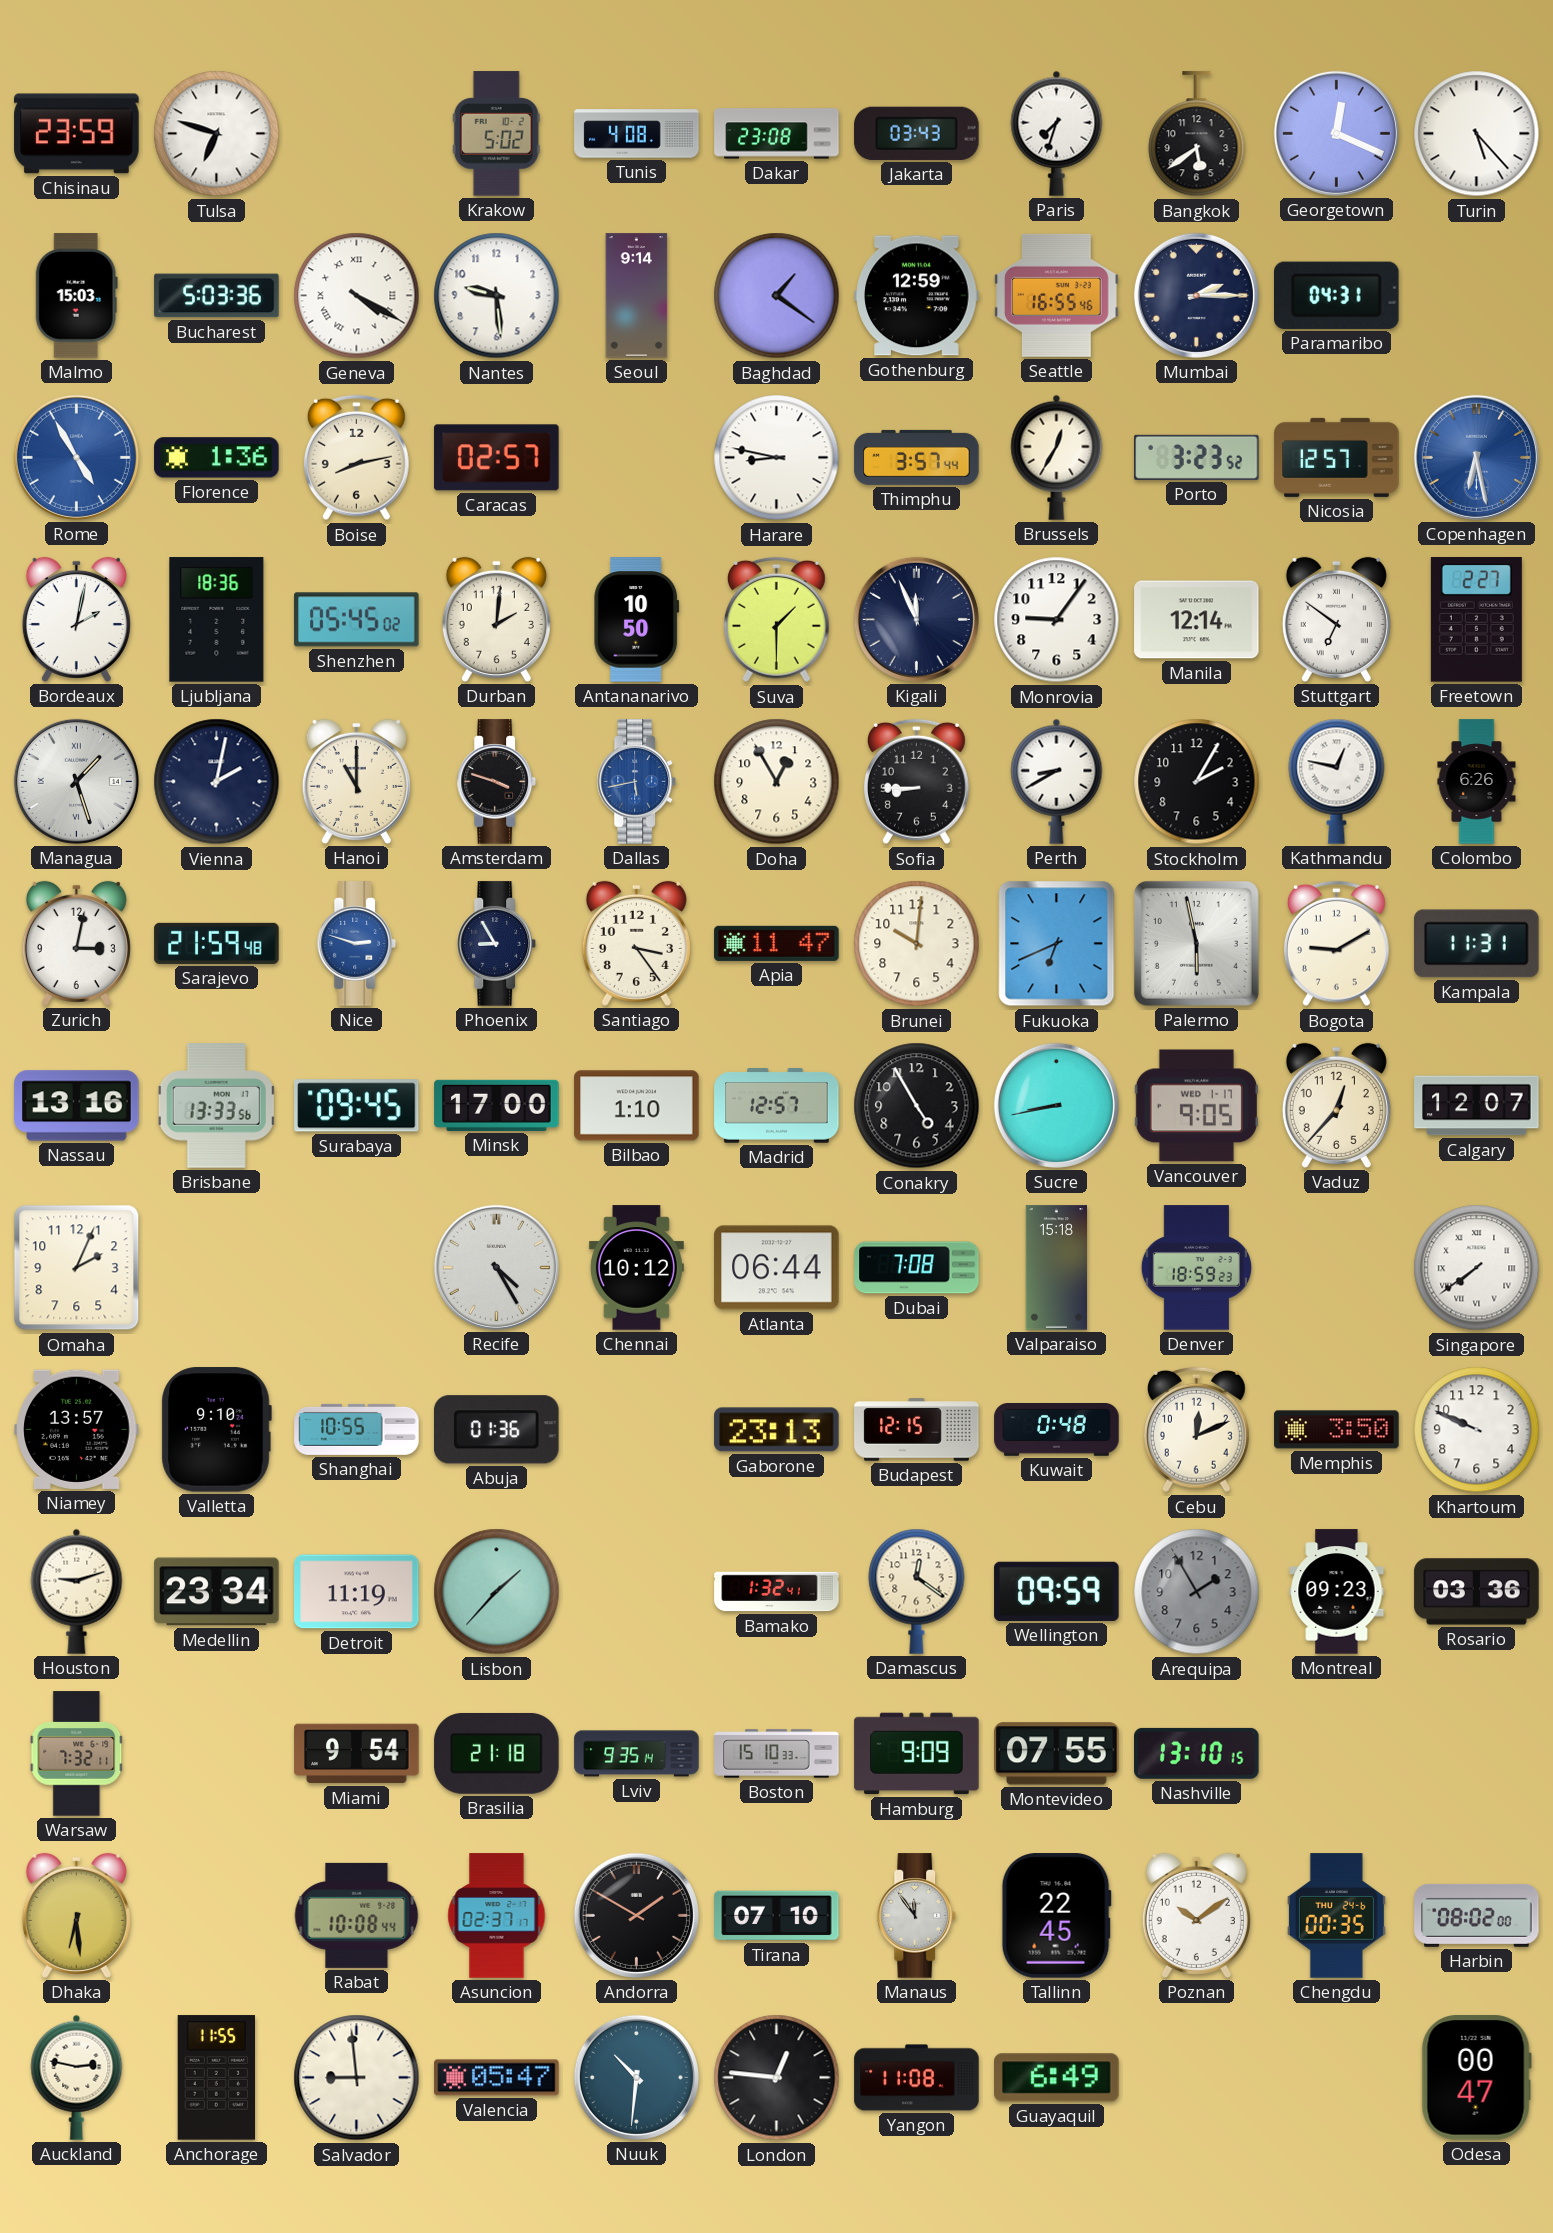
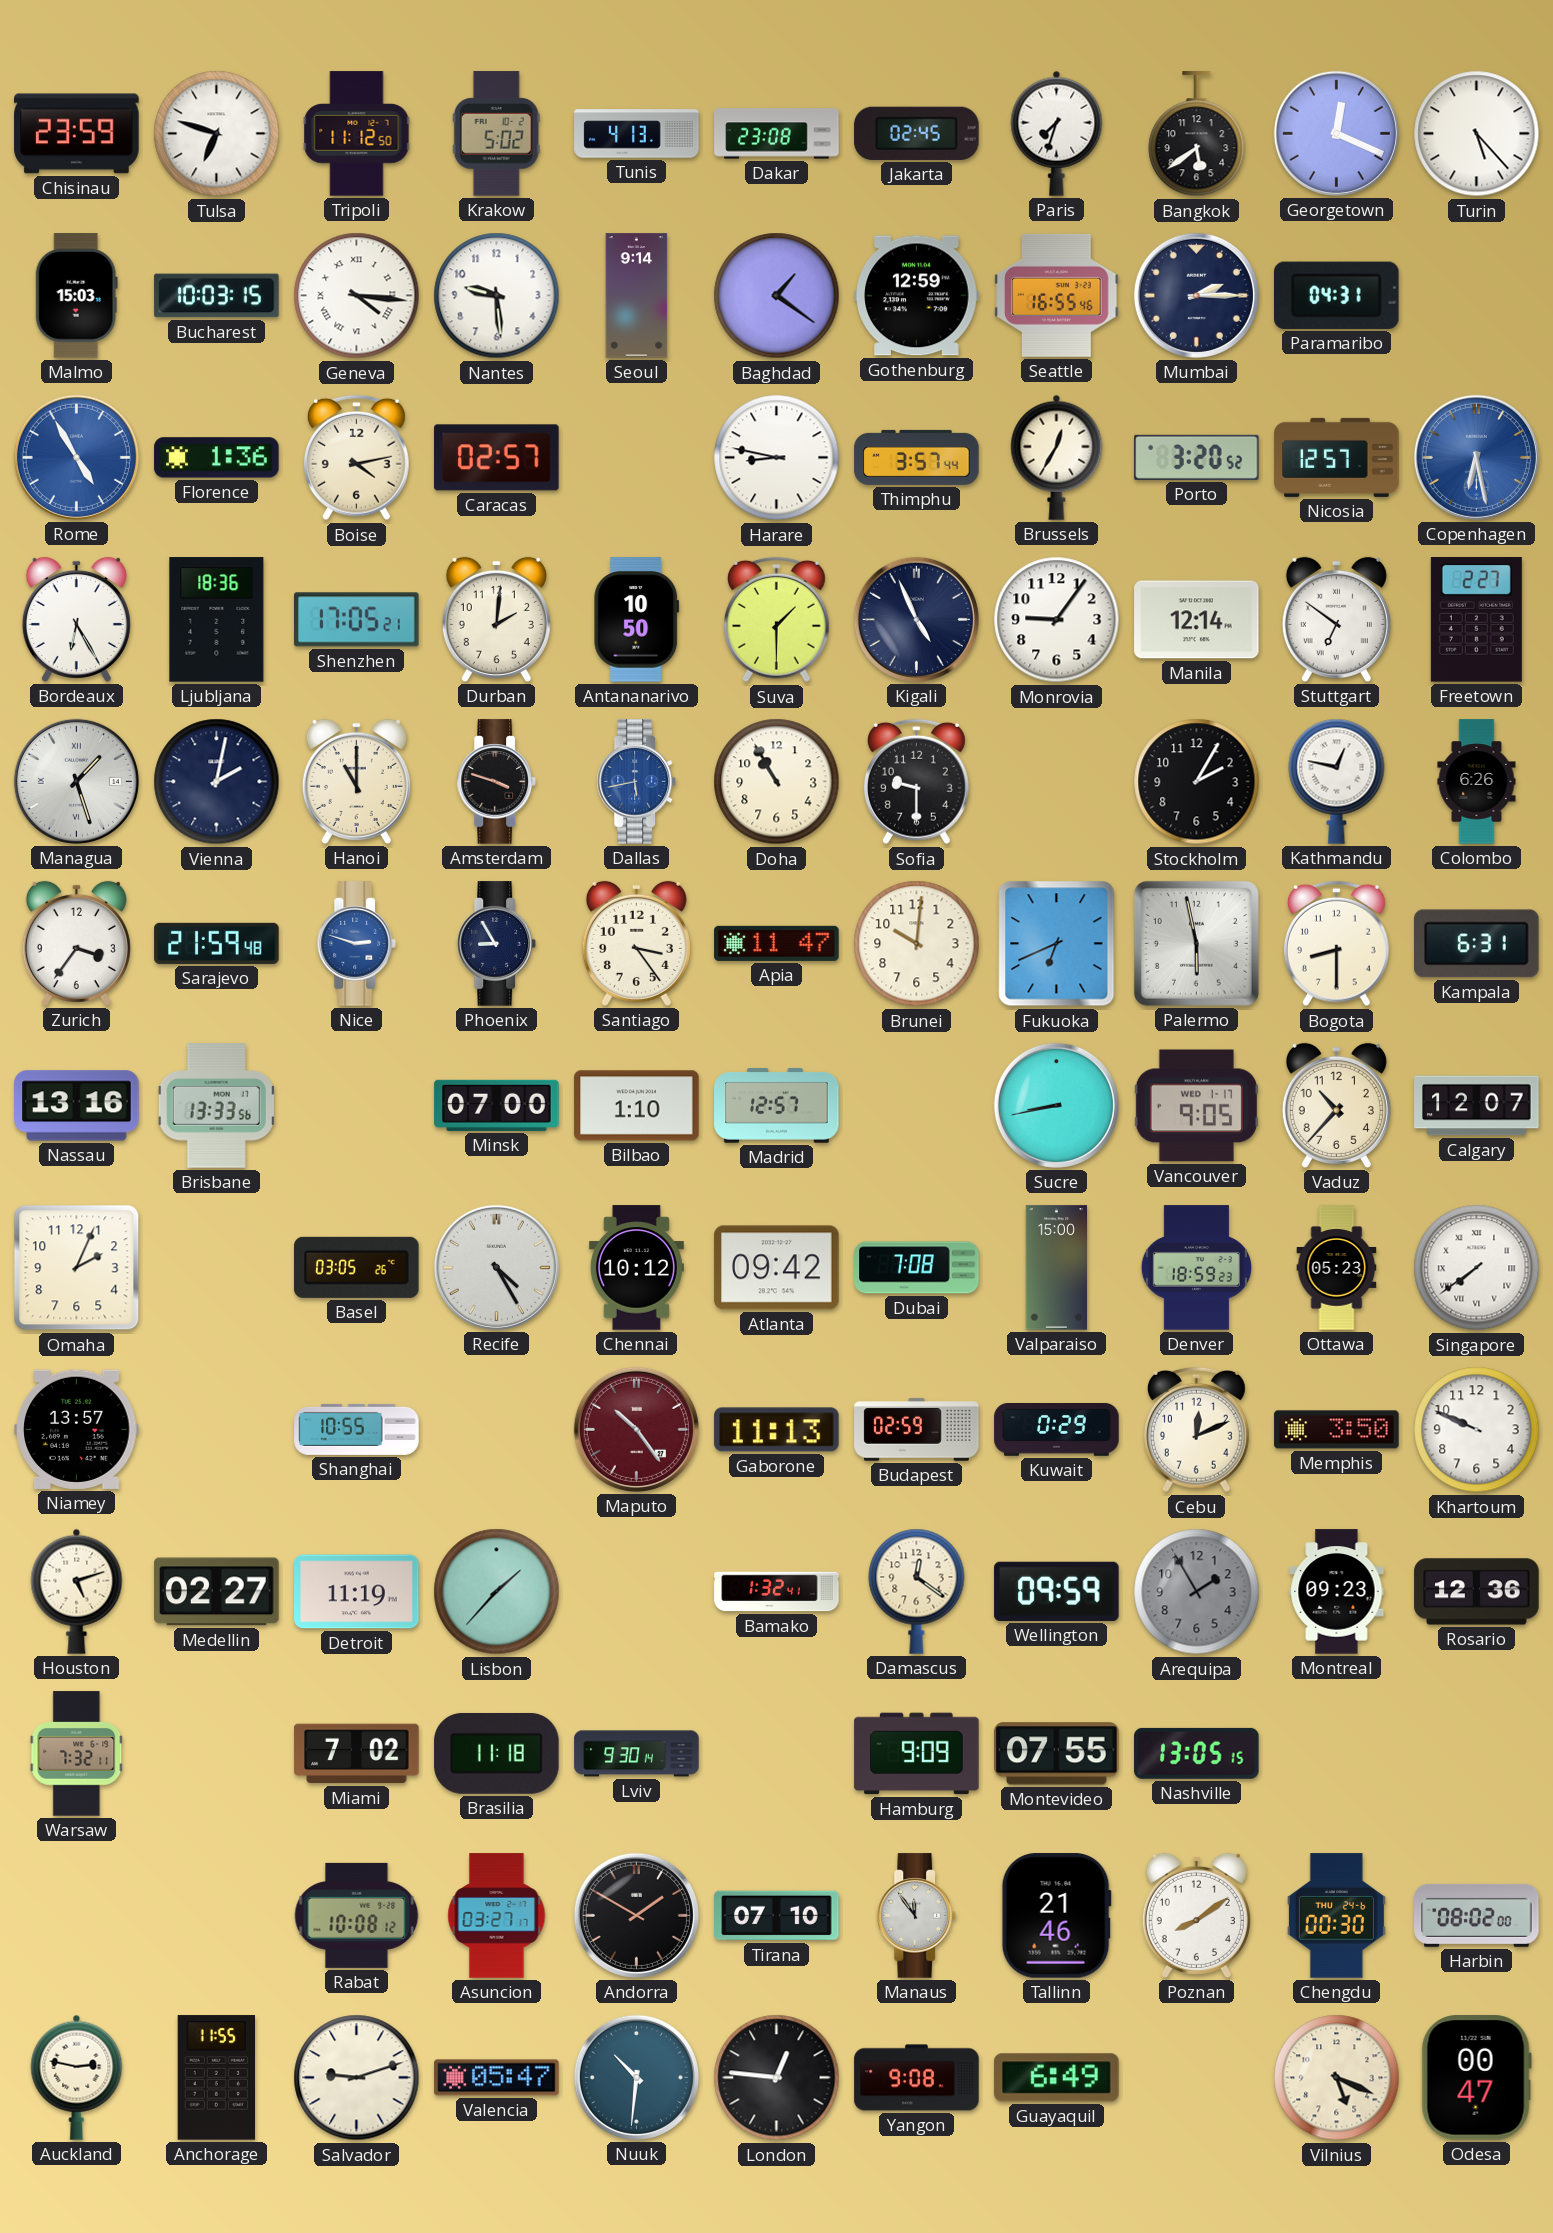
Tripoli: none -> 11:12 (357, 134)
Tunis: 4:08 -> 4:13 (637, 134)
Jakarta: 03:43 -> 02:45 (917, 133)
Bucharest: 5:03 -> 10:03 (217, 296)
Geneva: 4:20 -> 4:16 (357, 296)
Boise: 8:13 -> 4:13 (356, 458)
Porto: 3:23 -> 3:20 (1197, 457)
Bordeaux: 2:02 -> 6:25 (76, 619)
Shenzhen: 05:45 -> 17:05 (357, 620)
Kigali: 11:56 -> 4:56 (916, 619)
Doha: 12:55 -> 10:55 (777, 782)
Sofia: 8:45 -> 9:30 (916, 782)
Perth: 8:40 -> none (1057, 781)
Zurich: 3:02 -> 3:36 (76, 943)
Bogota: 9:10 -> 8:30 (1336, 944)
Kampala: 11:31 -> 6:31 (1477, 944)
Surabaya: 09:45 -> none (357, 1106)
Minsk: 17:00 -> 07:00 (497, 1105)
Conakry: 4:55 -> none (917, 1106)
Vaduz: 12:37 -> 10:37 (1336, 1105)
Basel: none -> 03:05 (357, 1267)
Atlanta: 06:44 -> 09:42 (777, 1268)
Valparaiso: 15:18 -> 15:00 (1057, 1268)
Ottawa: none -> 05:23 (1337, 1268)
Valletta: 9:10 -> none (216, 1430)
Abuja: 01:36 -> none (497, 1430)
Maputo: none -> 10:24 (636, 1429)
Gaborone: 23:13 -> 11:13 (777, 1430)
Budapest: 12:15 -> 02:59 (917, 1430)
Kuwait: 0:48 -> 0:29 (1057, 1430)
Houston: 9:12 -> 5:12 (77, 1591)
Medellin: 23:34 -> 02:27 (217, 1592)
Rosario: 03:36 -> 12:36 (1477, 1592)
Miami: 9:54 -> 7:02 (357, 1754)
Brasilia: 21:18 -> 11:18 (497, 1753)
Lviv: 9:35 -> 9:30 (637, 1754)
Boston: 15:10 -> none (777, 1754)
Nashville: 13:10 -> 13:05 (1197, 1753)
Dhaka: 6:29 -> none (76, 1915)
Rabat: 10:08:44 -> 10:08:12 (357, 1915)
Asuncion: 02:37 -> 03:27 (497, 1916)
Tallinn: 22:45 -> 21:46 (1056, 1916)
Poznan: 10:09 -> 8:09 (1196, 1915)
Chengdu: 00:35 -> 00:30 (1336, 1916)
Salvador: 8:59 -> 9:12 (357, 2078)
Yangon: 11:08 -> 9:08 (917, 2078)
Vilnius: none -> 5:19 (1337, 2078)
